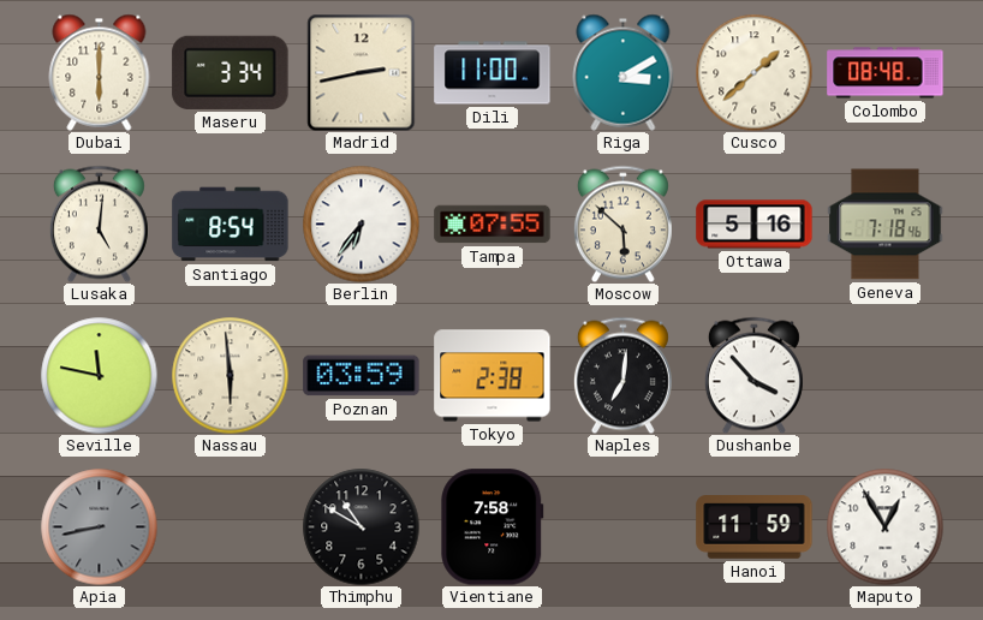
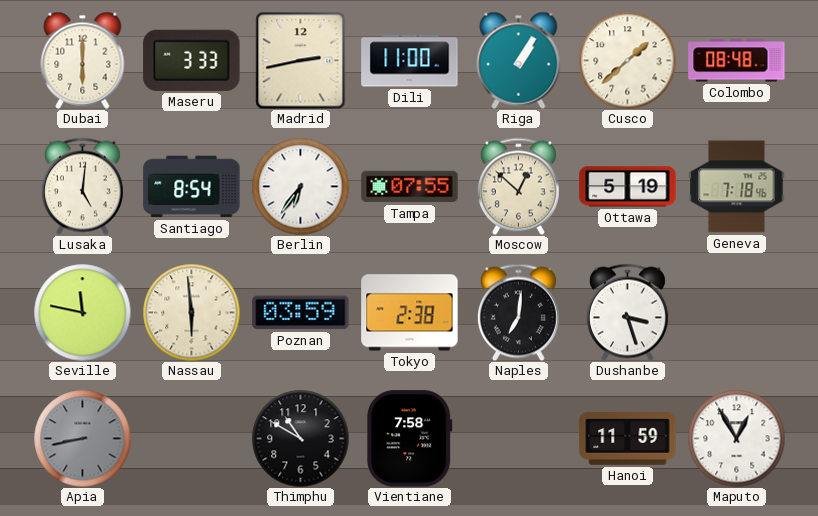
Maseru: 3:34 -> 3:33 (192, 60)
Riga: 3:10 -> 1:05 (519, 60)
Moscow: 5:52 -> 12:52 (518, 186)
Ottawa: 5:16 -> 5:19 (628, 187)
Dushanbe: 3:53 -> 3:27 (627, 312)
